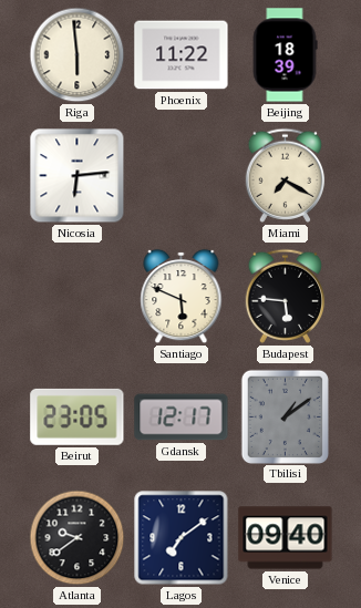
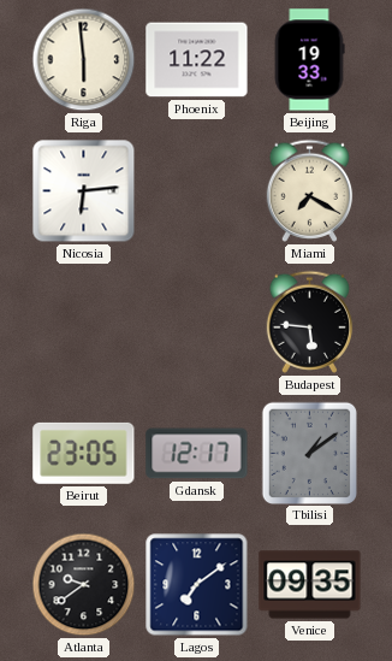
Beijing: 18:39 -> 19:33 (309, 60)
Santiago: 5:49 -> none (182, 297)
Venice: 09:40 -> 09:35 (310, 585)
